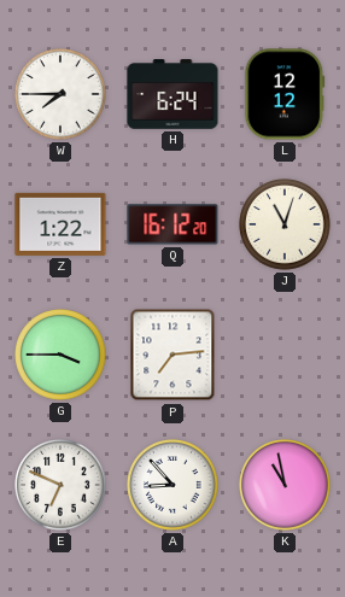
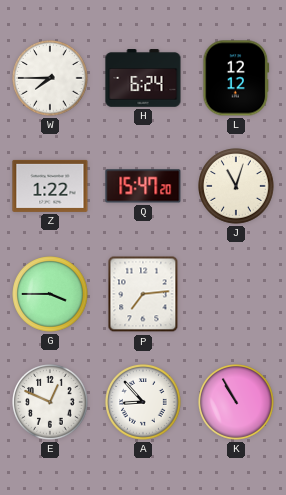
Q: 16:12 -> 15:47 (143, 186)
E: 6:49 -> 12:49 (50, 402)
K: 10:58 -> 10:55 (236, 402)
